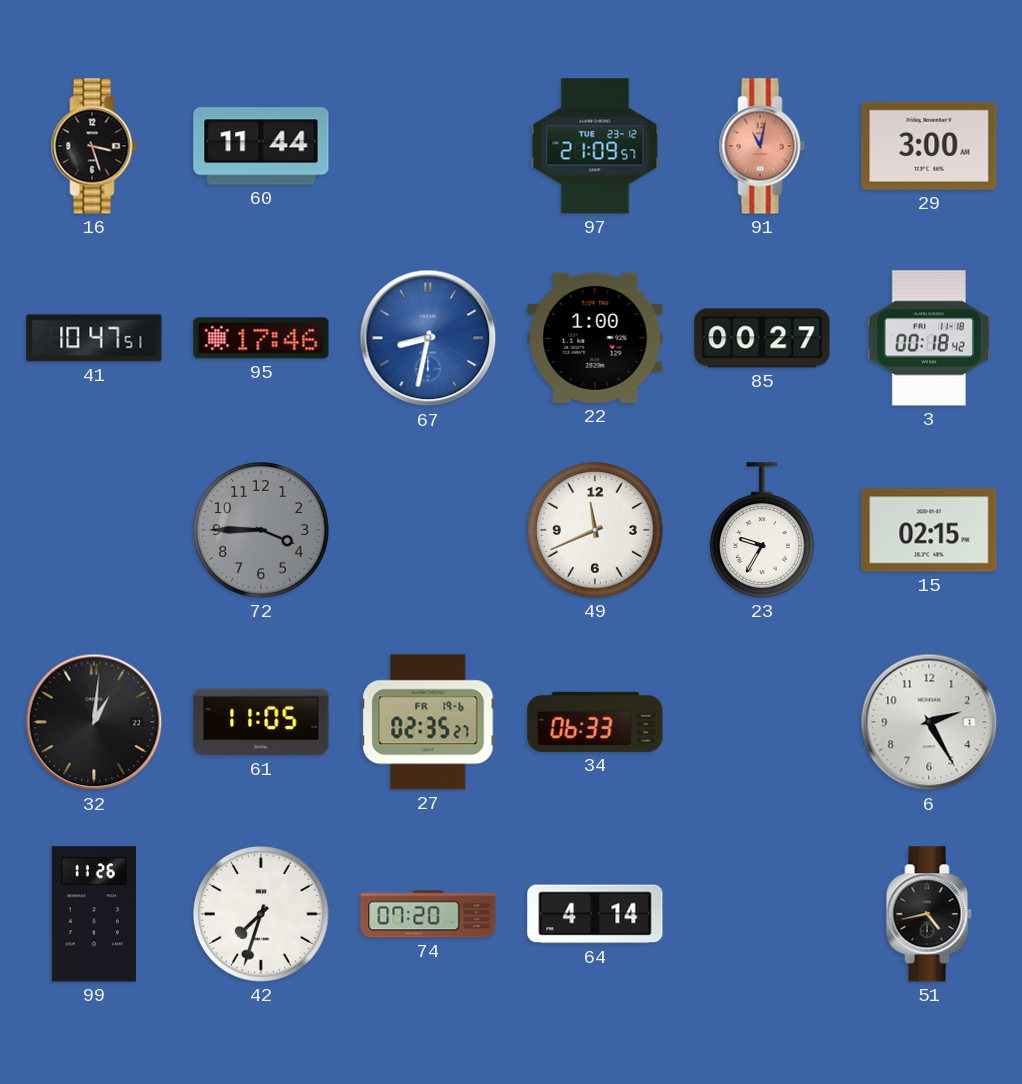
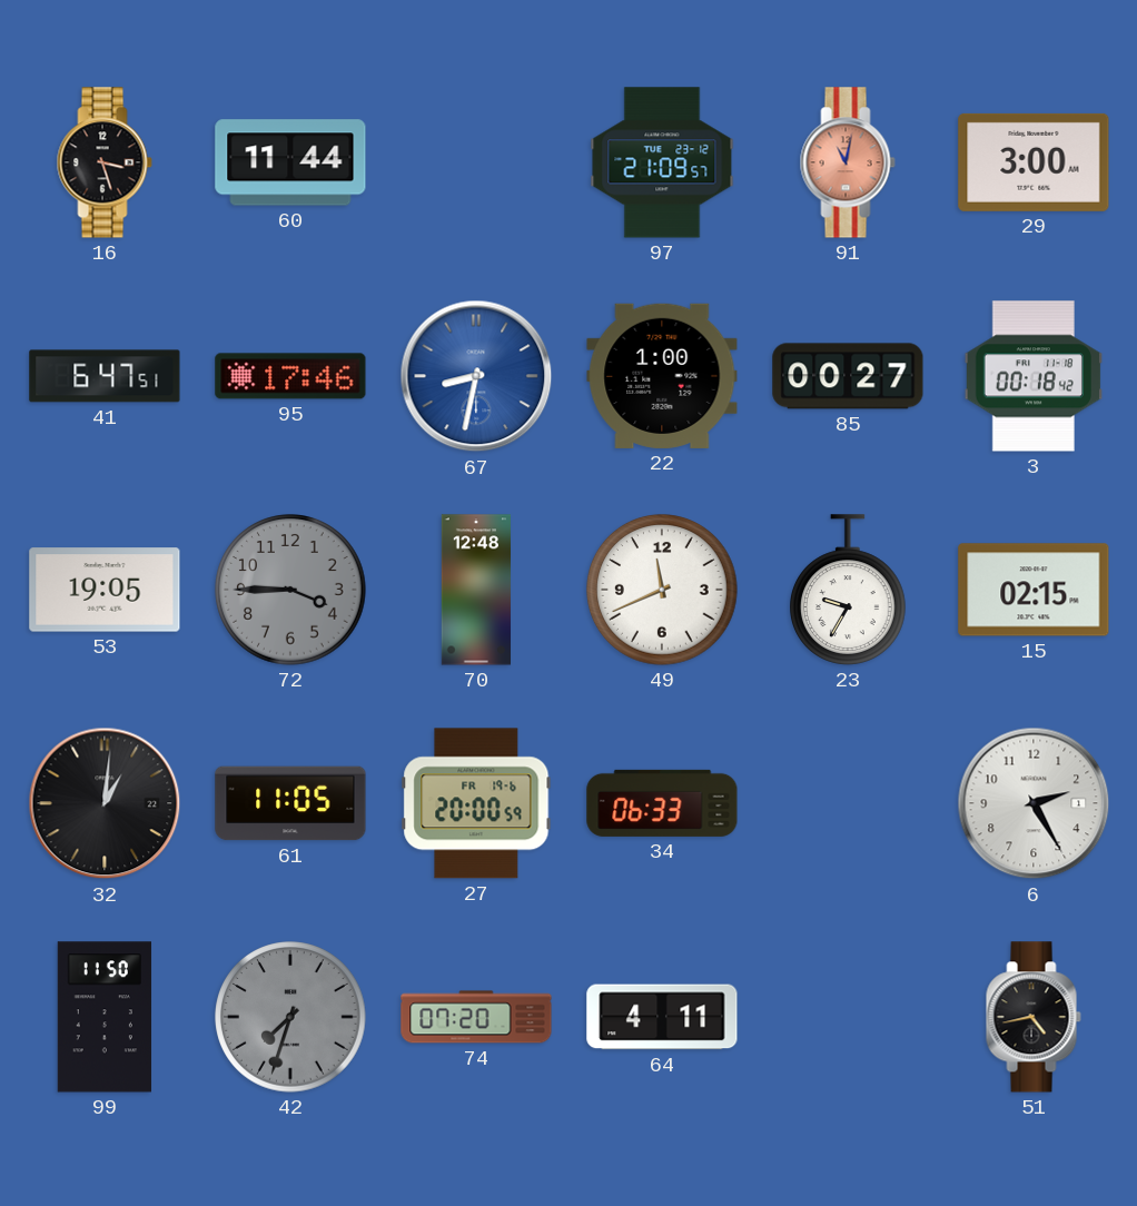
41: 10:47 -> 6:47 (105, 376)
53: none -> 19:05 (105, 590)
70: none -> 12:48 (475, 590)
27: 02:35 -> 20:00 (476, 803)
99: 11:26 -> 11:50 (105, 1017)
42 dial: white -> grey (290, 1017)
64: 4:14 -> 4:11 (662, 1017)
